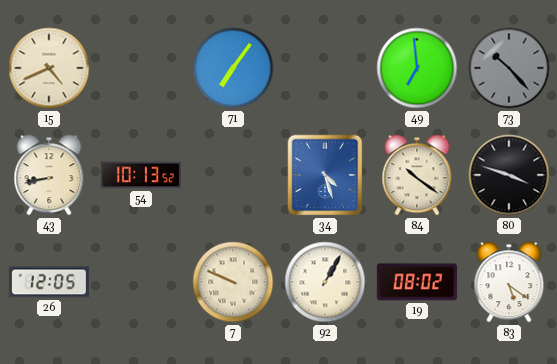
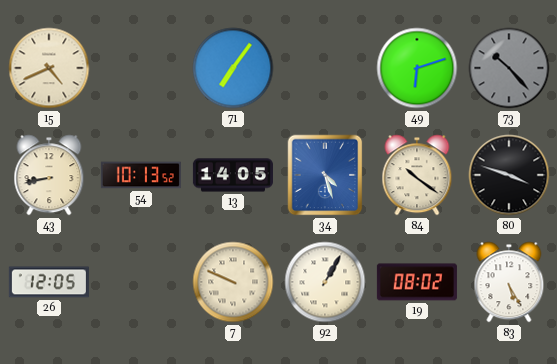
49: 6:59 -> 6:12 (417, 68)
13: none -> 14:05 (233, 175)
83: 5:21 -> 5:25 (509, 282)
